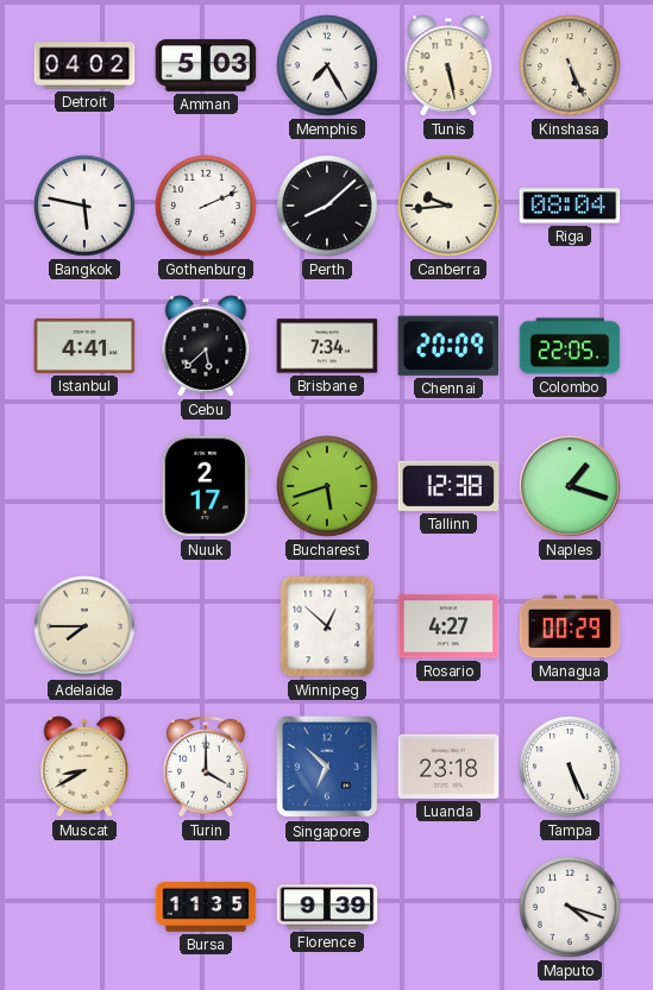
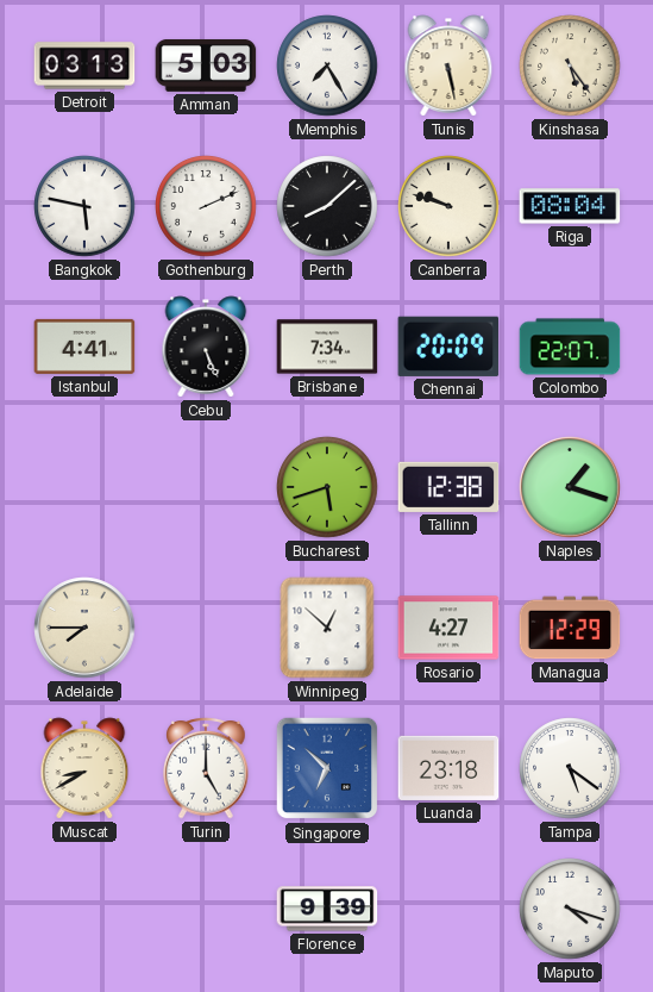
Detroit: 04:02 -> 03:13 (84, 65)
Kinshasa: 5:26 -> 5:24 (570, 65)
Canberra: 9:44 -> 9:48 (448, 206)
Cebu: 5:38 -> 5:26 (206, 347)
Colombo: 22:05 -> 22:07 (570, 347)
Nuuk: 2:17 -> none (206, 486)
Managua: 00:29 -> 12:29 (570, 628)
Turin: 4:00 -> 5:00 (206, 768)
Tampa: 5:26 -> 5:21 (570, 768)
Bursa: 11:35 -> none (206, 908)
